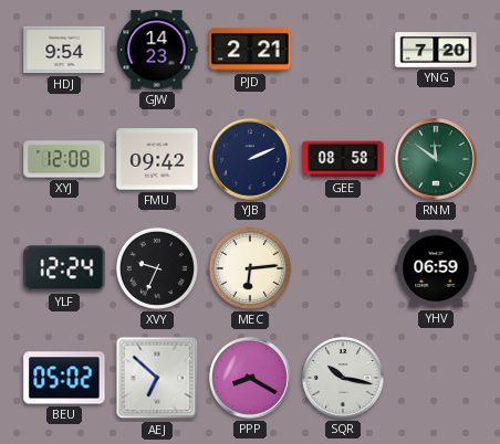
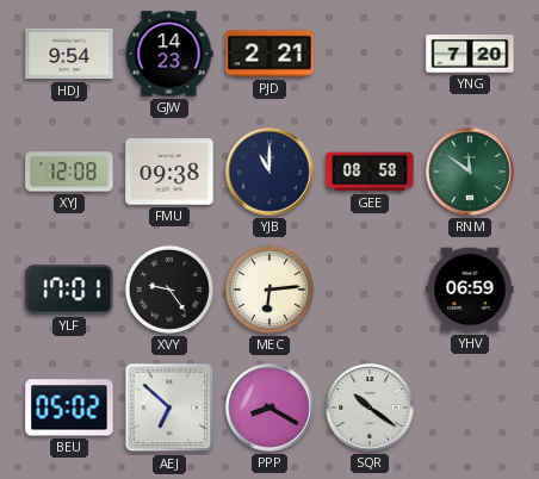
FMU: 09:42 -> 09:38 (169, 172)
YJB: 2:11 -> 11:00 (269, 172)
YLF: 12:24 -> 17:01 (69, 290)
XVY: 9:34 -> 9:24 (169, 290)
SQR: 10:17 -> 10:21 (370, 408)
